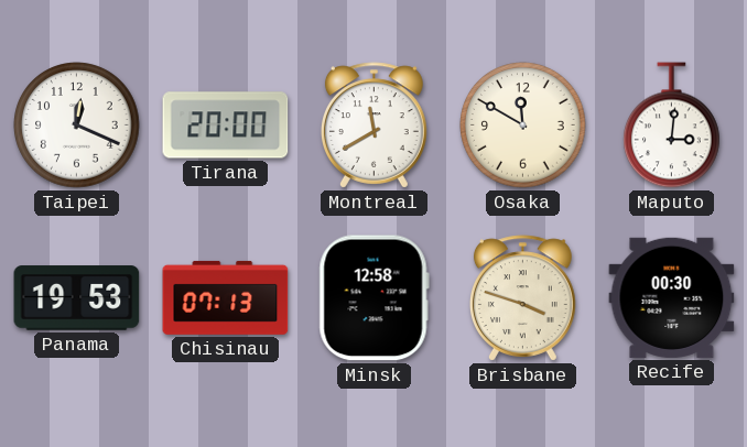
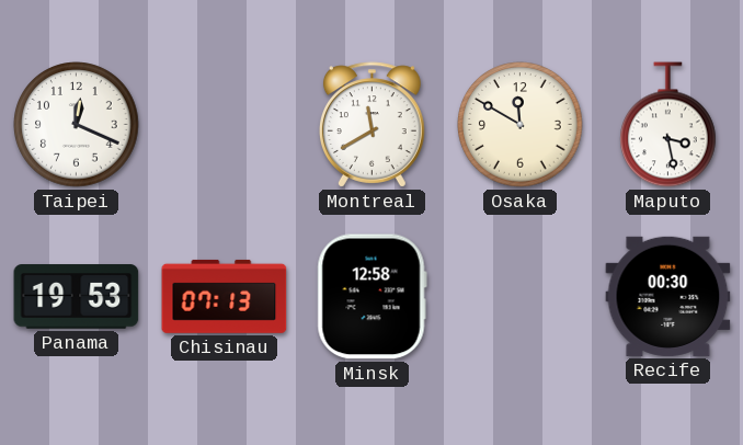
Tirana: 20:00 -> none (226, 126)
Maputo: 3:01 -> 3:28 (668, 125)
Brisbane: 3:48 -> none (522, 298)
